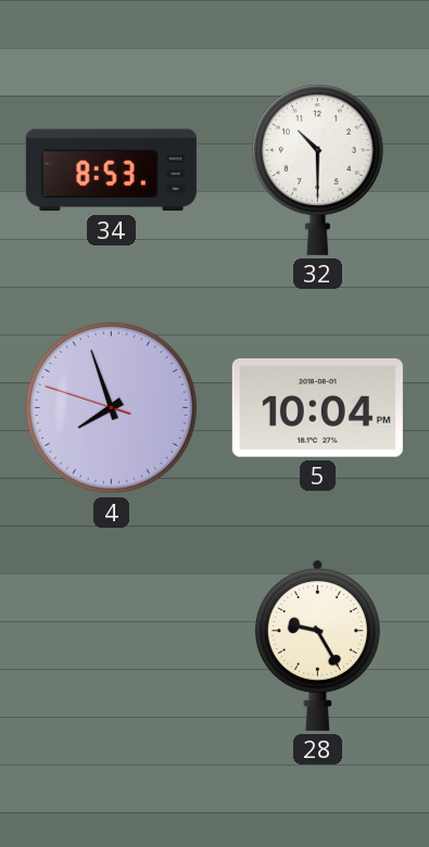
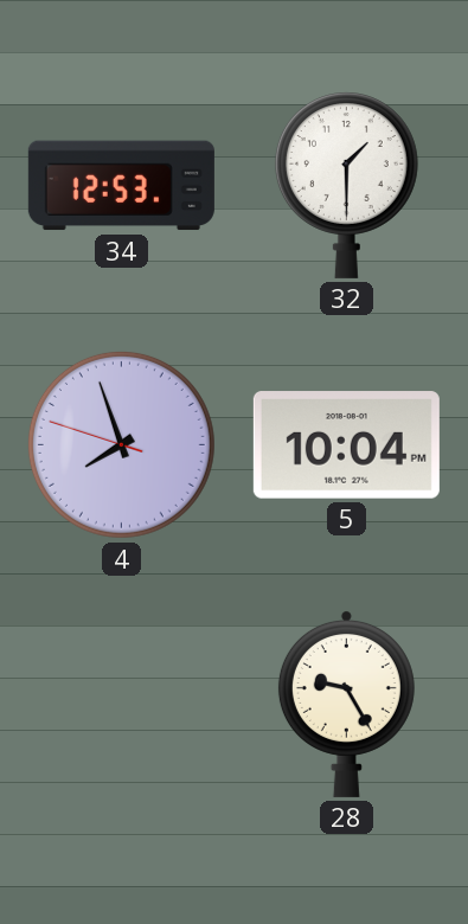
34: 8:53 -> 12:53 (121, 186)
32: 10:30 -> 1:30 (346, 185)
